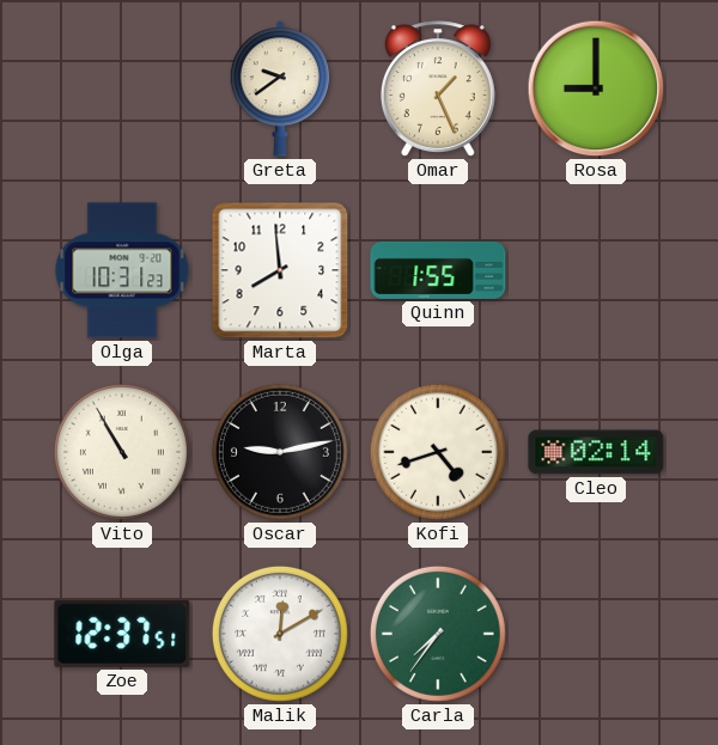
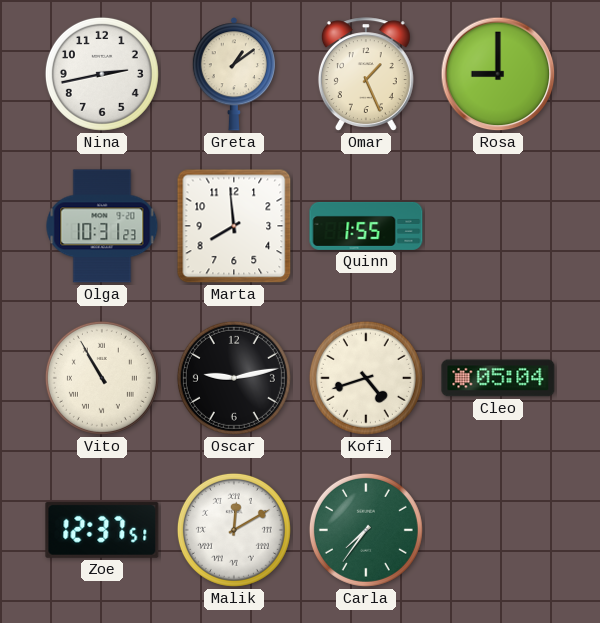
Nina: none -> 2:43 (102, 74)
Greta: 9:39 -> 1:09 (234, 74)
Cleo: 02:14 -> 05:04 (498, 378)
